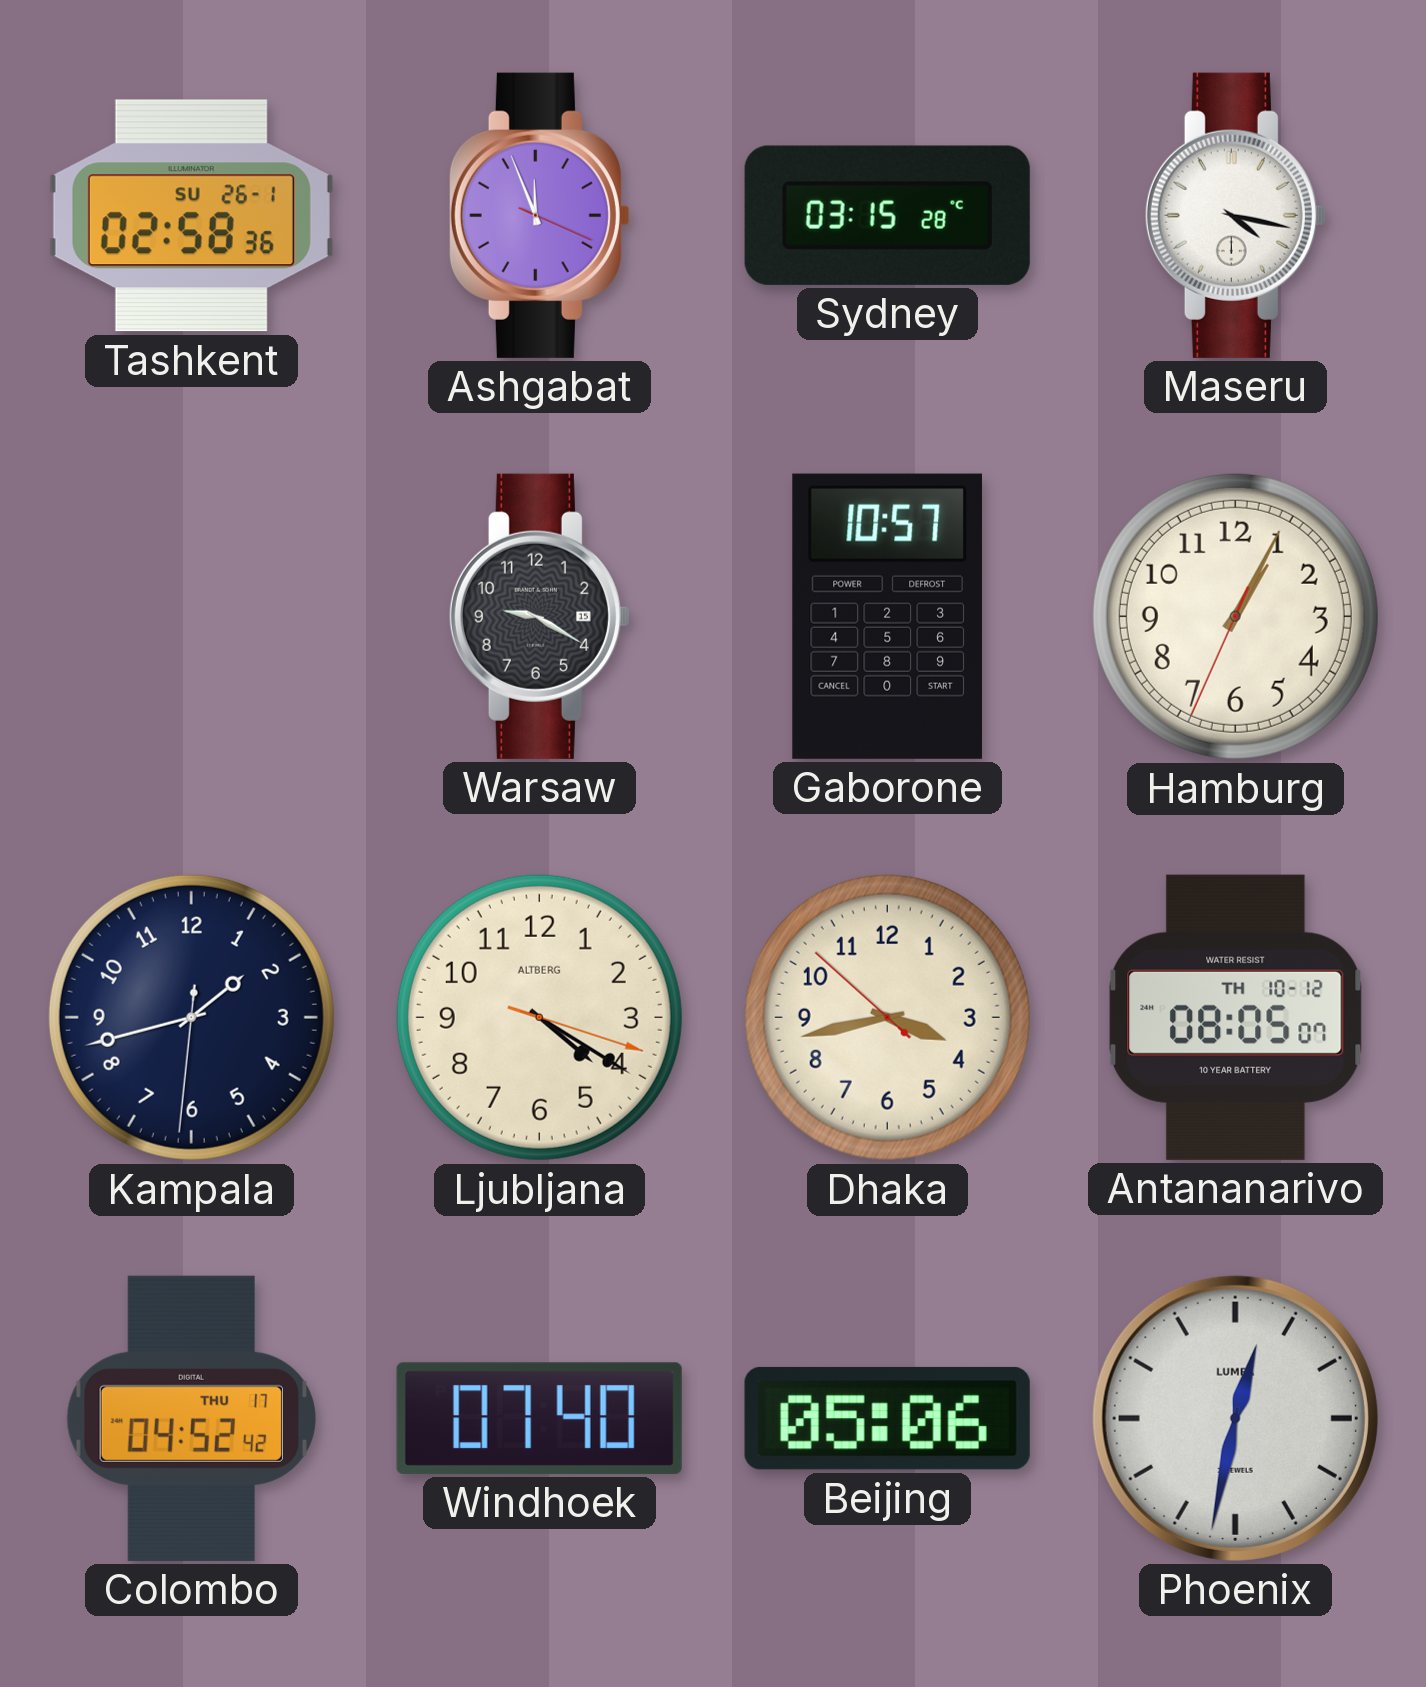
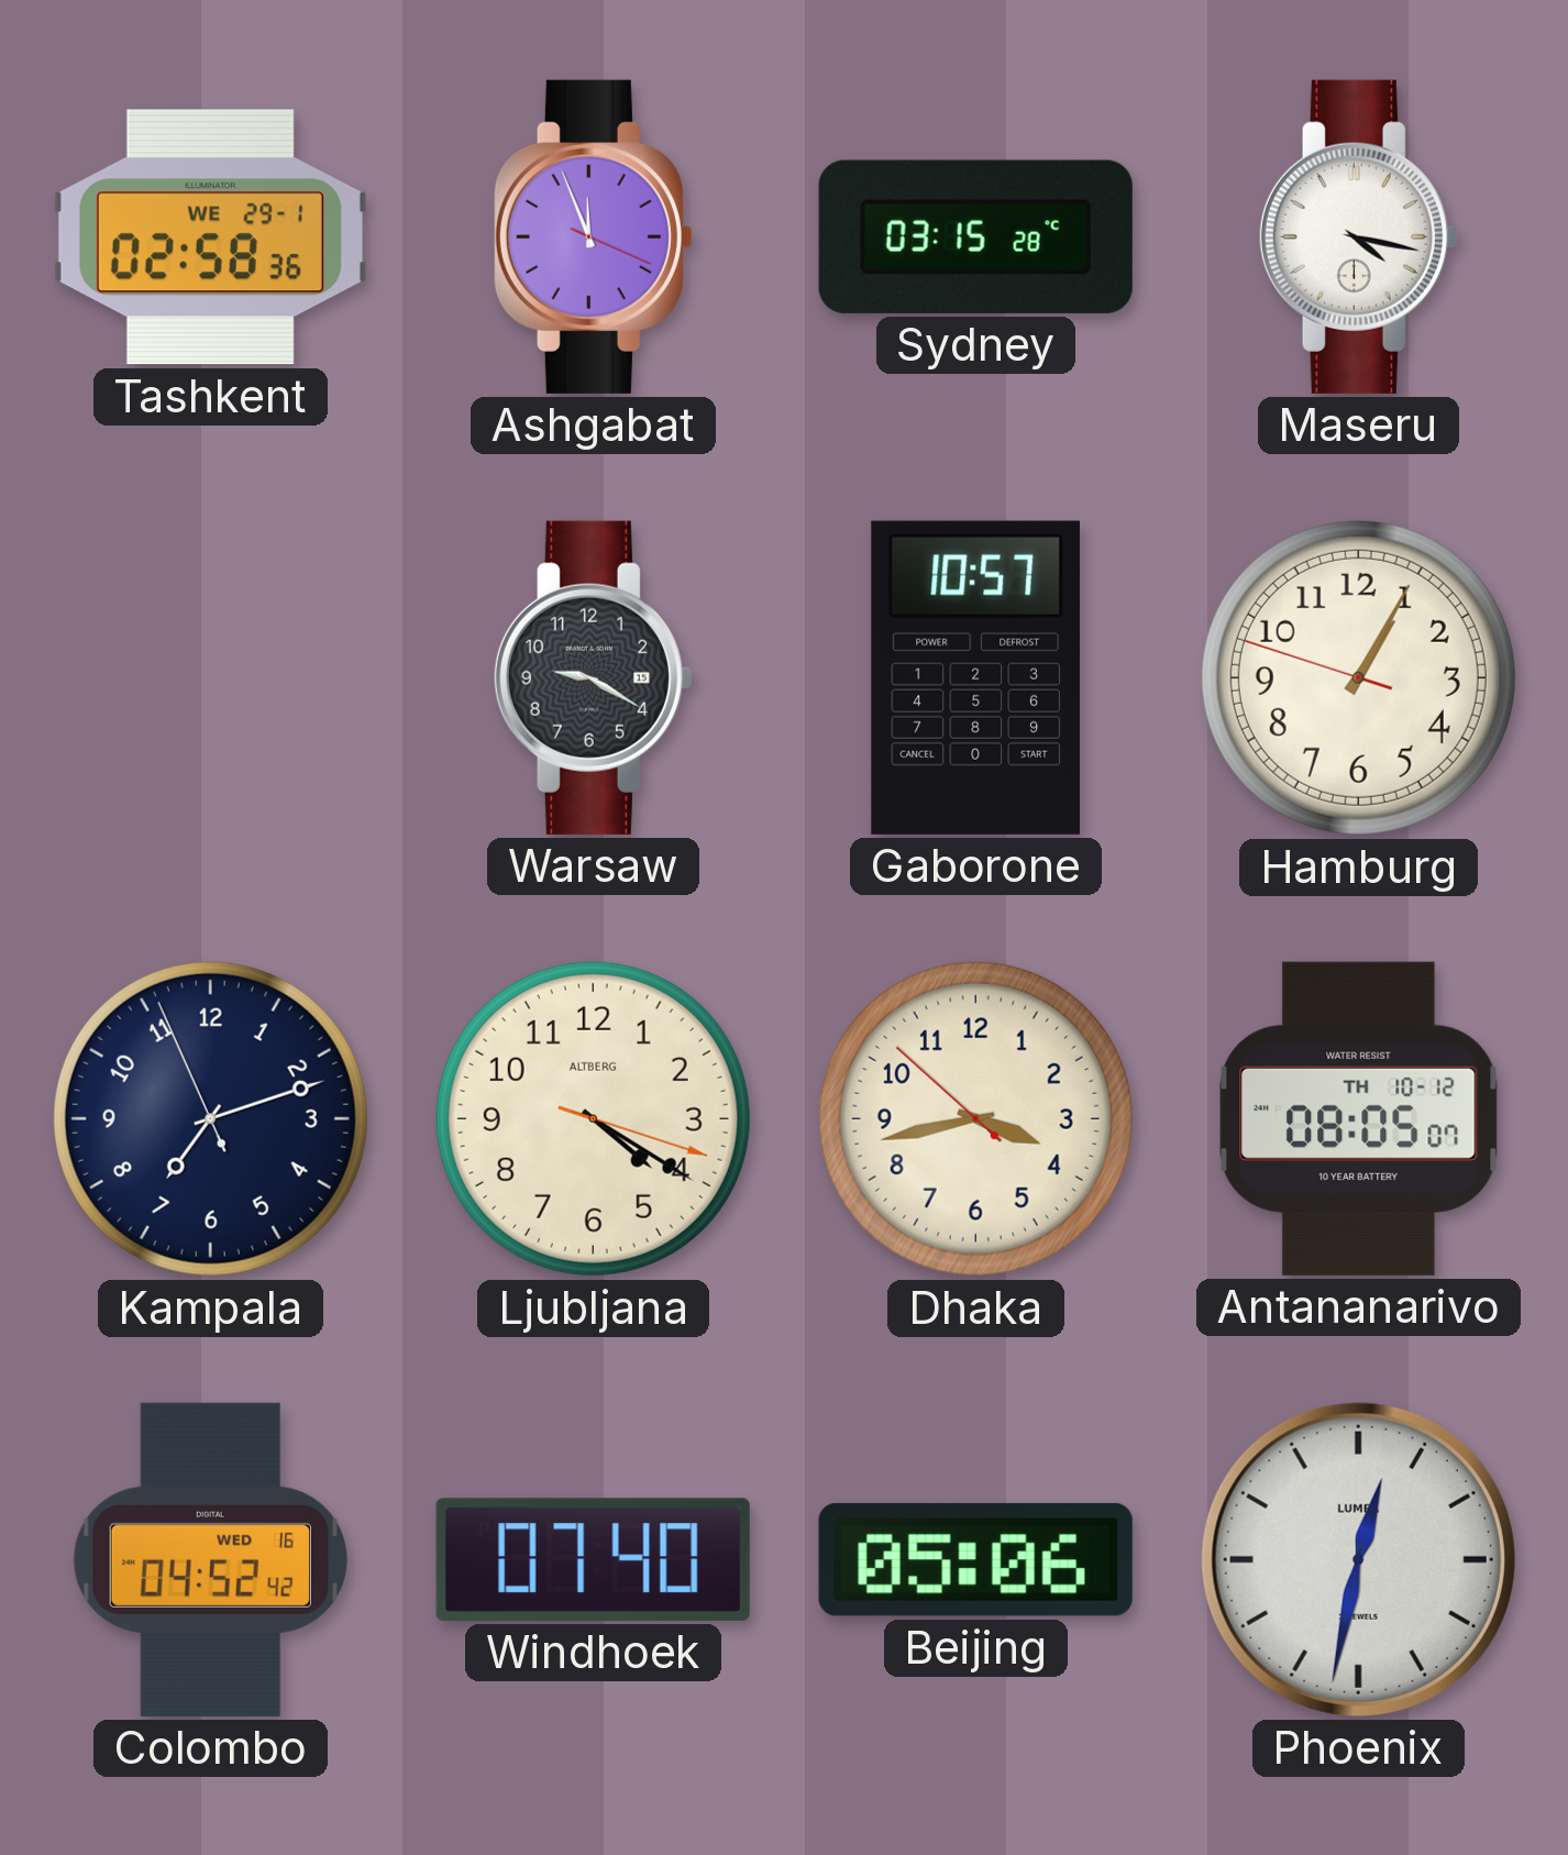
Tashkent date: SU 26-1 -> WE 29-1 (210, 238)
Hamburg: 1:04:34 -> 1:04:48 (1358, 677)
Kampala: 1:42 -> 7:11 (210, 1118)
Colombo date: THU 17 -> WED 16 (210, 1559)
